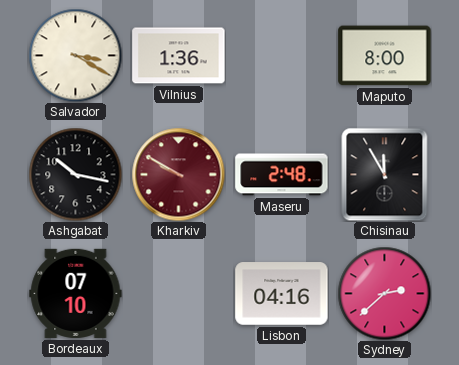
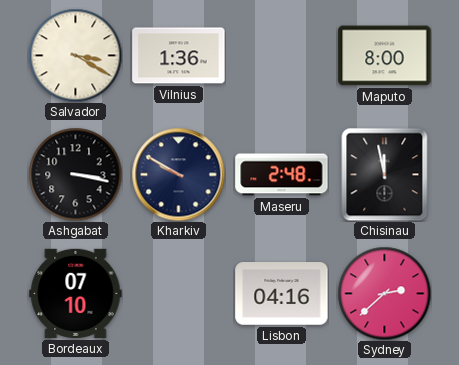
Ashgabat: 10:17 -> 3:17 (75, 174)
Kharkiv dial: burgundy -> navy (178, 174)
Chisinau: 11:55 -> 11:58 (385, 174)
